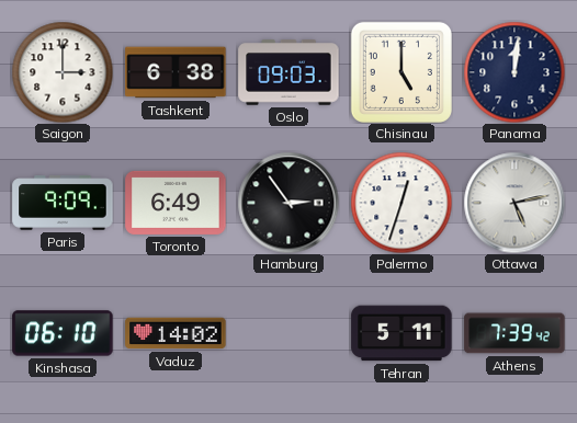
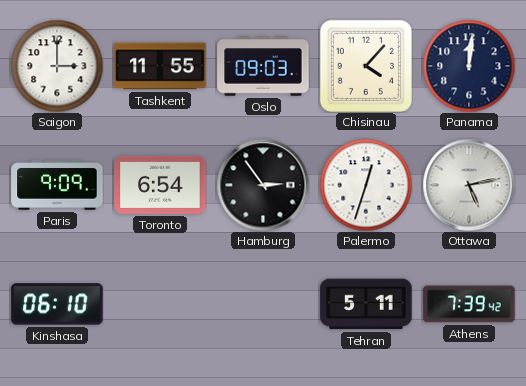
Tashkent: 6:38 -> 11:55 (160, 66)
Chisinau: 5:00 -> 4:07 (366, 66)
Toronto: 6:49 -> 6:54 (160, 185)
Vaduz: 14:02 -> none (176, 333)
